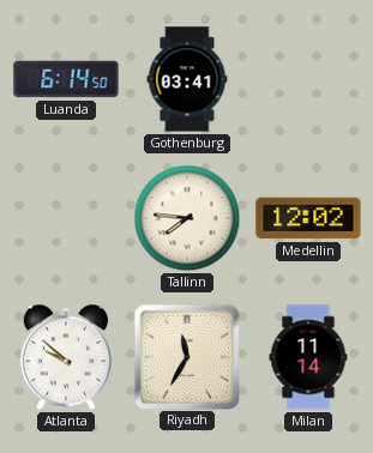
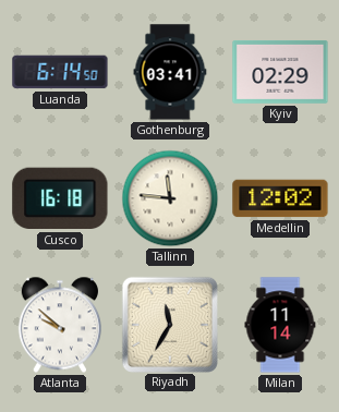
Kyiv: none -> 02:29 (280, 72)
Cusco: none -> 16:18 (60, 198)
Tallinn: 7:46 -> 11:46 (170, 198)
